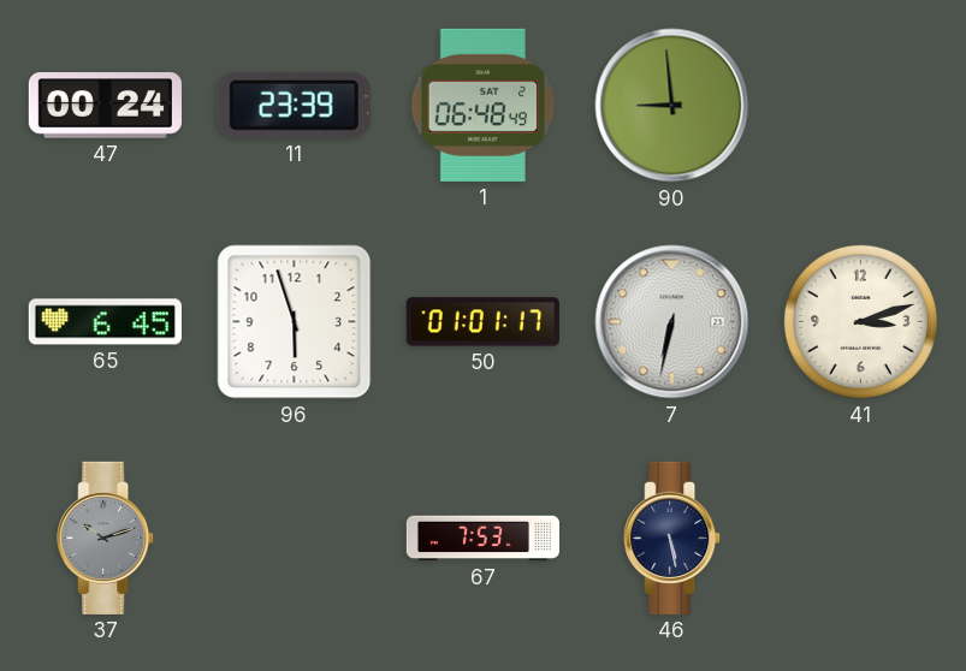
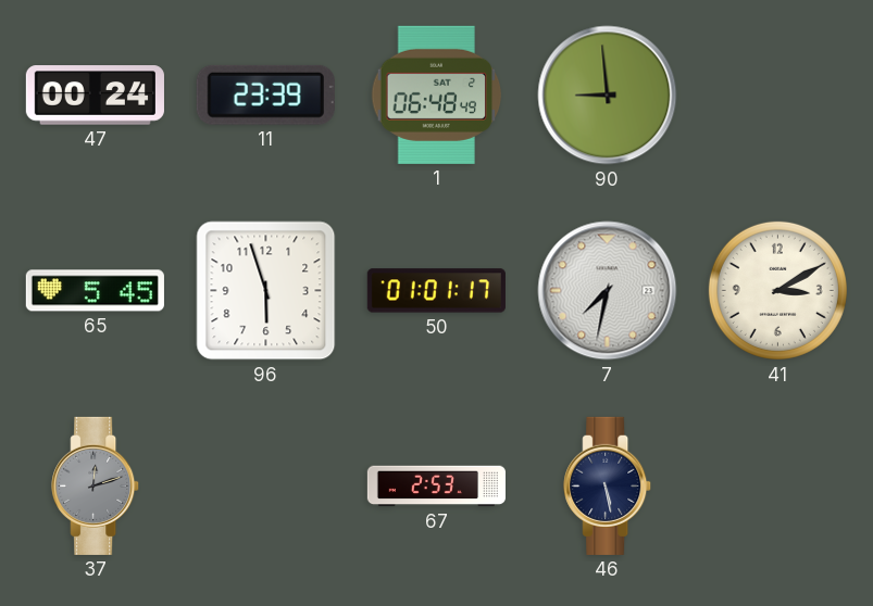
65: 6:45 -> 5:45 (95, 291)
7: 6:32 -> 7:32 (608, 291)
41: 3:12 -> 3:10 (777, 290)
37: 10:12 -> 12:12 (96, 485)
67: 7:53 -> 2:53 (436, 487)
